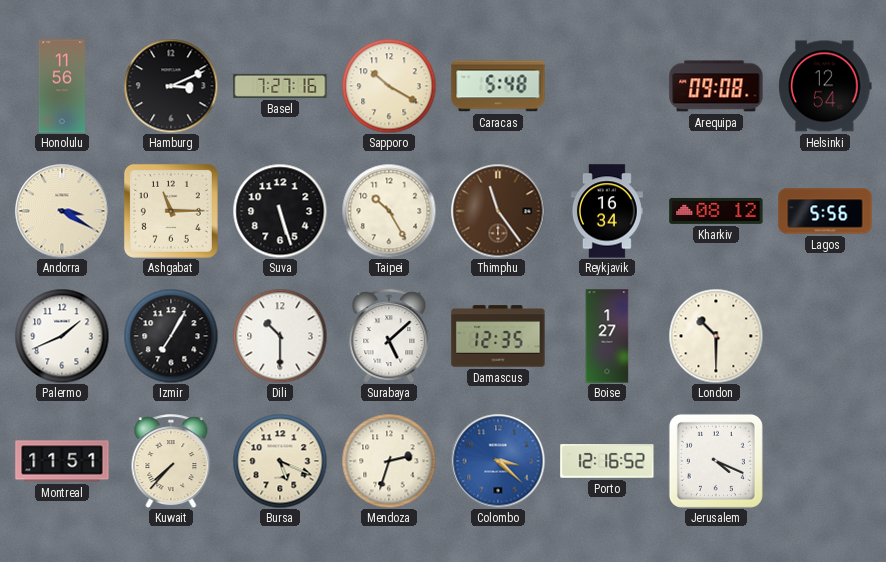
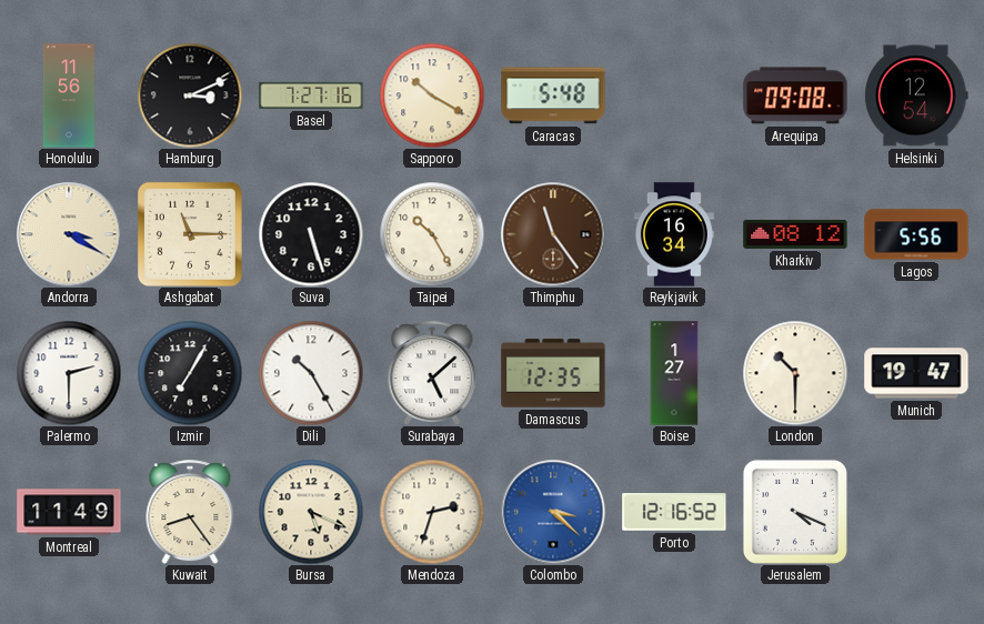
Palermo: 1:41 -> 2:30 (69, 373)
Dili: 10:30 -> 10:25 (311, 373)
Munich: none -> 19:47 (916, 373)
Montreal: 11:51 -> 11:49 (69, 512)
Kuwait: 7:37 -> 8:24 (190, 512)
